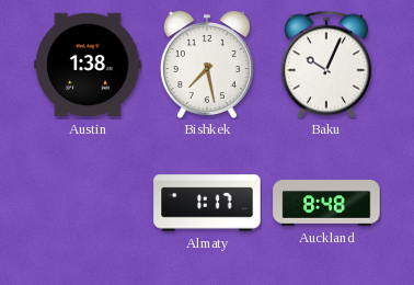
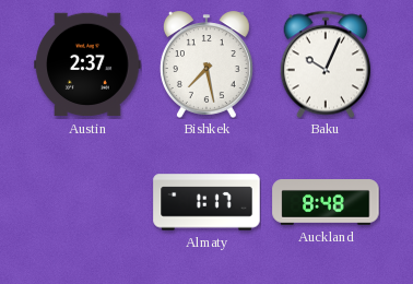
Austin: 1:38 -> 2:37 (87, 64)
